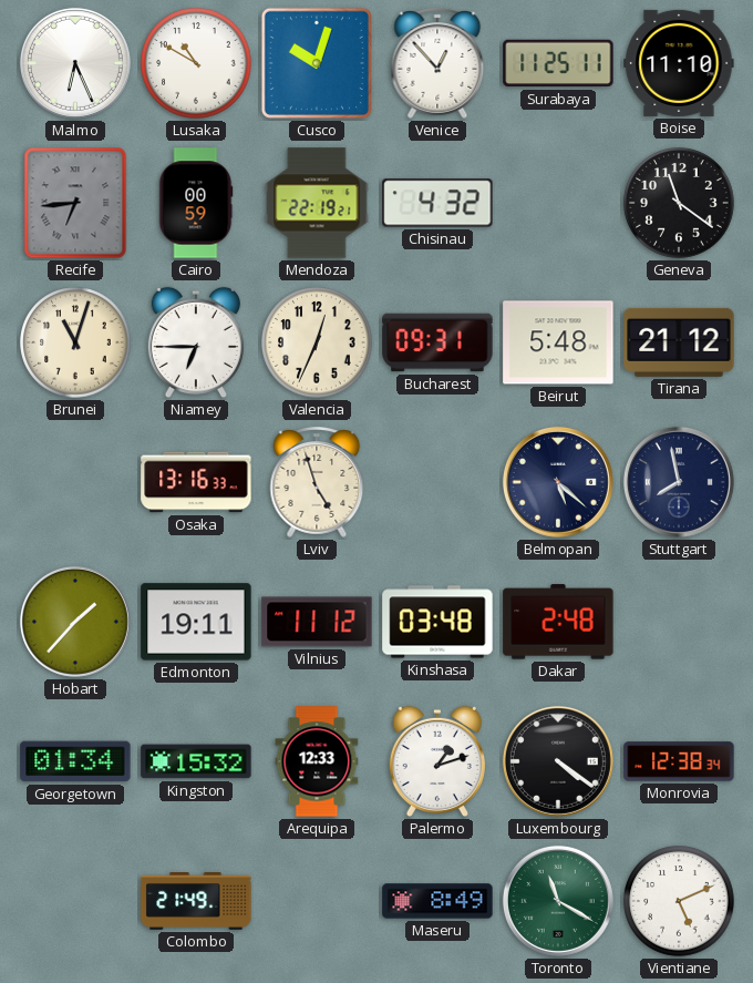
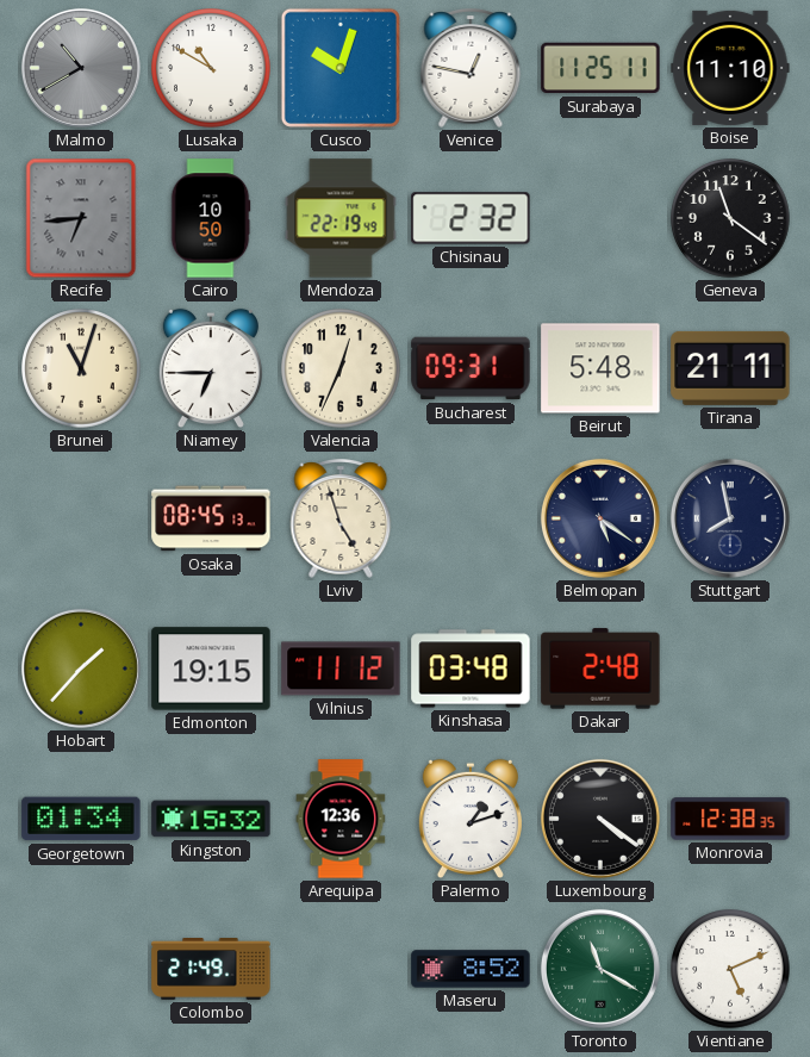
Malmo: 6:26 -> 10:40 (81, 68)
Malmo dial: white -> grey (81, 68)
Venice: 12:53 -> 12:47 (471, 69)
Cairo: 00:59 -> 10:50 (211, 218)
Mendoza: 22:19:21 -> 22:19:49 (341, 218)
Chisinau: 4:32 -> 2:32 (471, 218)
Tirana: 21:12 -> 21:11 (730, 368)
Osaka: 13:16 -> 08:45 (211, 518)
Belmopan: 5:22 -> 5:21 (600, 518)
Edmonton: 19:11 -> 19:15 (211, 669)
Arequipa: 12:33 -> 12:36 (341, 819)
Monrovia: 12:38:34 -> 12:38:35 (730, 819)
Maseru: 8:49 -> 8:52 (471, 969)
